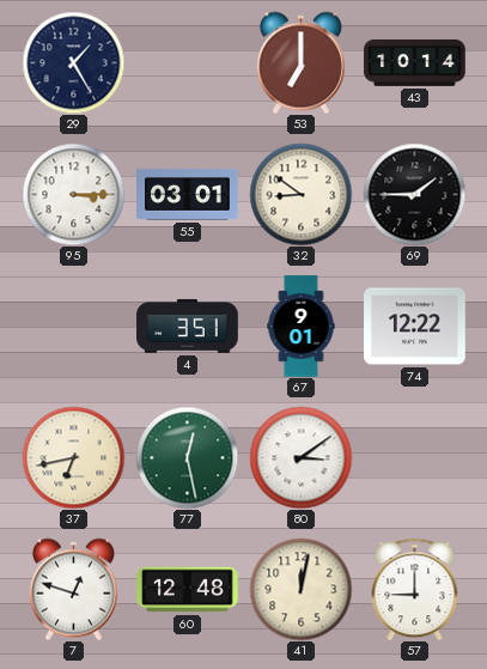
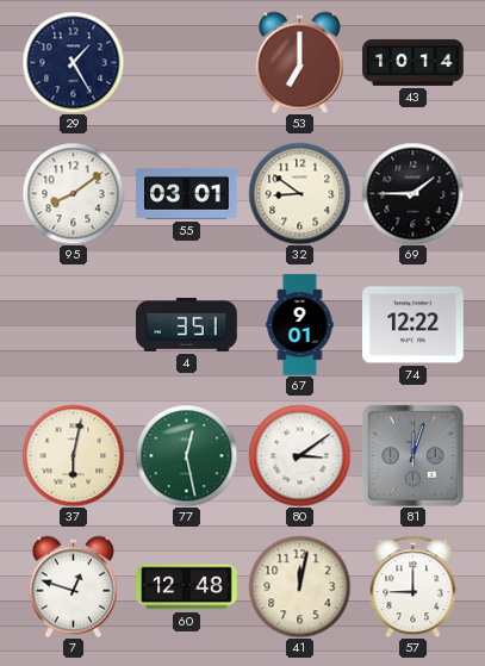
95: 3:15 -> 8:09 (73, 193)
37: 6:43 -> 6:02 (73, 455)
81: none -> 12:03 (412, 455)
